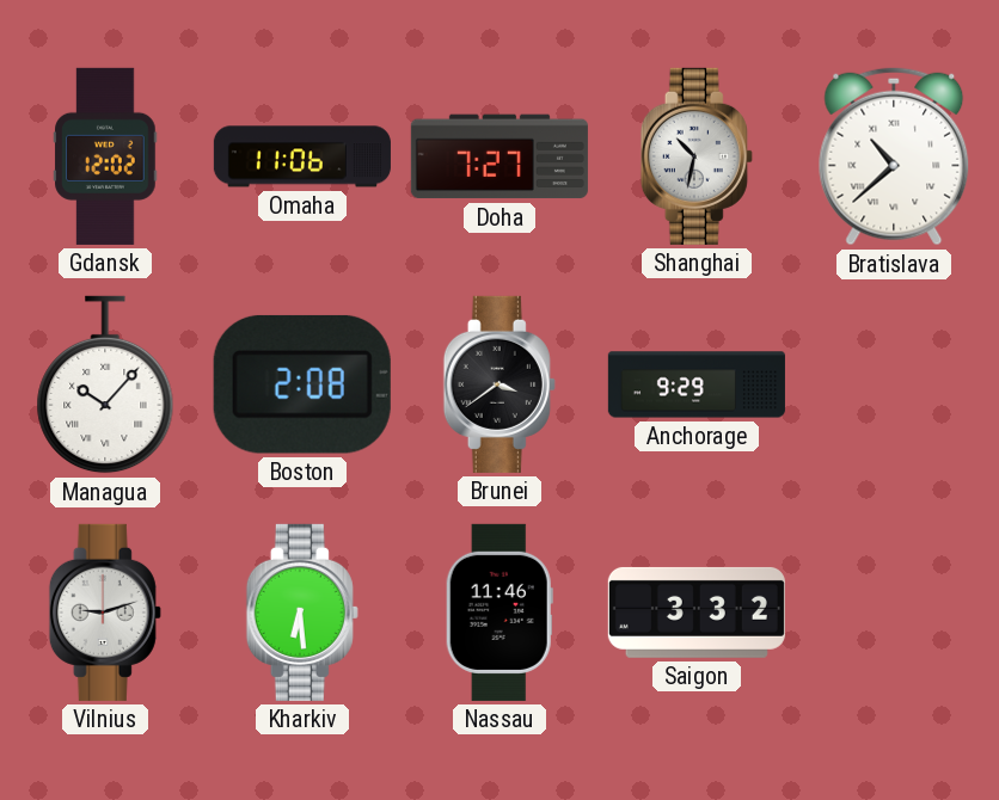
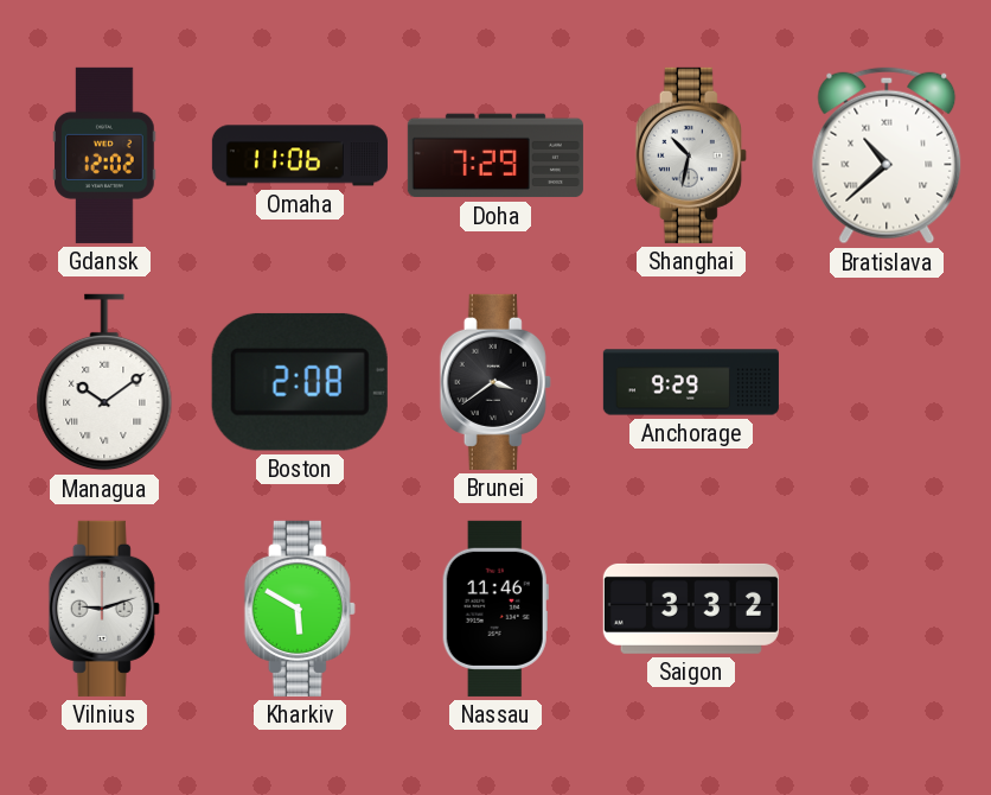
Doha: 7:27 -> 7:29 (495, 155)
Managua: 10:07 -> 10:09 (104, 382)
Kharkiv: 6:29 -> 5:50 (300, 609)
